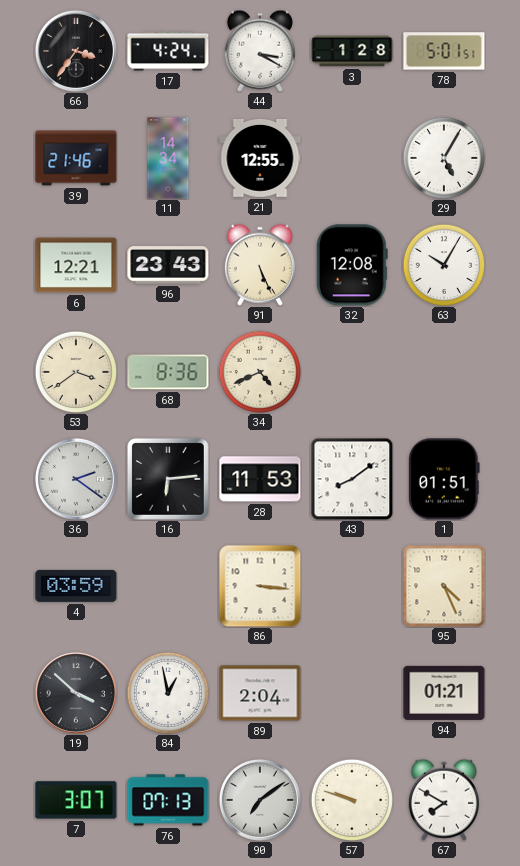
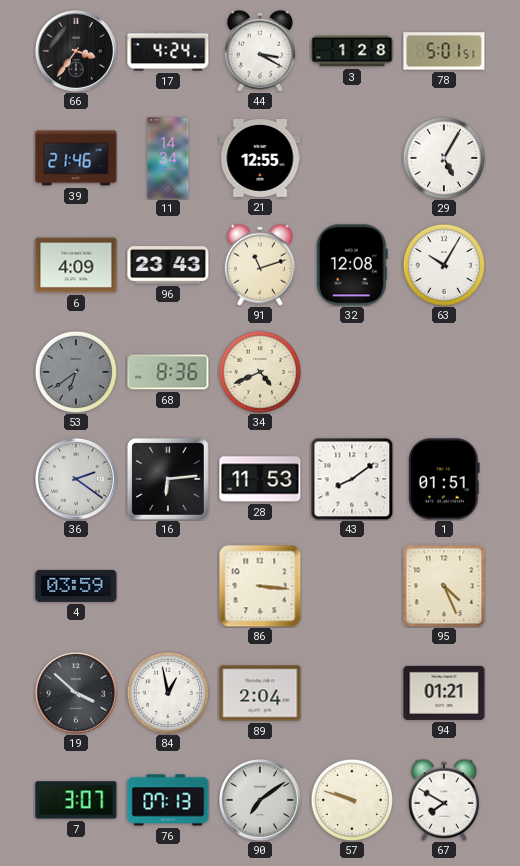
6: 12:21 -> 4:09 (76, 265)
91: 5:26 -> 11:12 (260, 265)
53: 3:39 -> 6:39 (75, 371)
53 dial: cream -> grey (75, 371)
